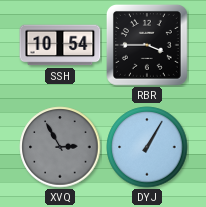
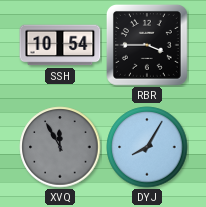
XVQ: 2:55 -> 11:55 (60, 147)
DYJ: 1:05 -> 8:05 (147, 147)
